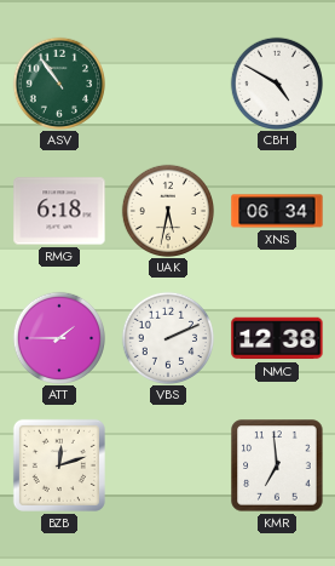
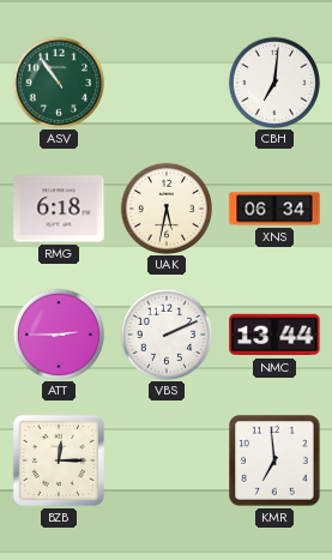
CBH: 4:50 -> 7:01 (273, 82)
ATT: 1:45 -> 2:45 (58, 333)
NMC: 12:38 -> 13:44 (274, 335)
BZB: 12:12 -> 12:15 (59, 460)
